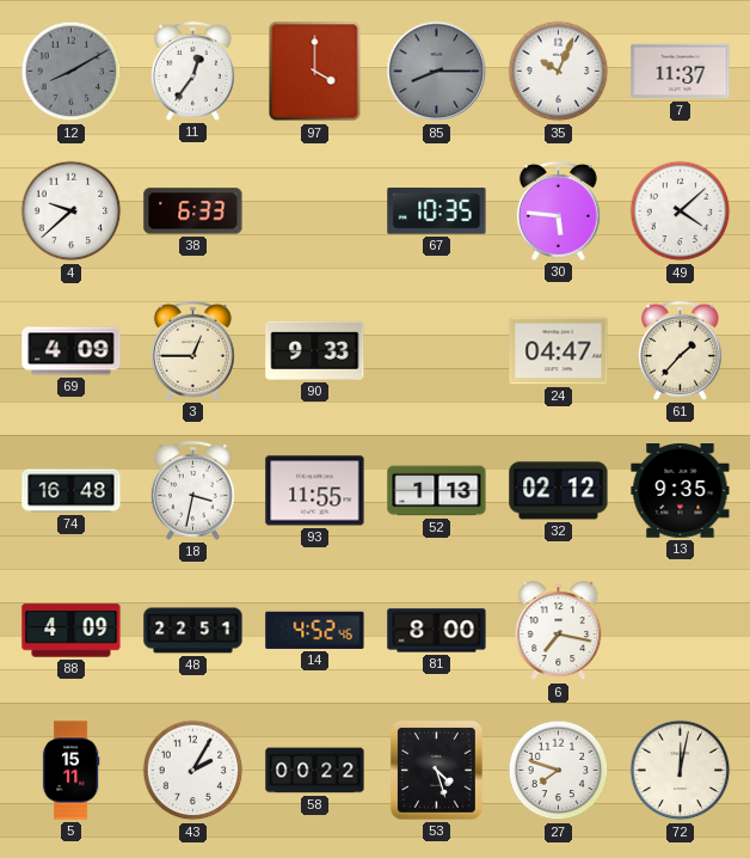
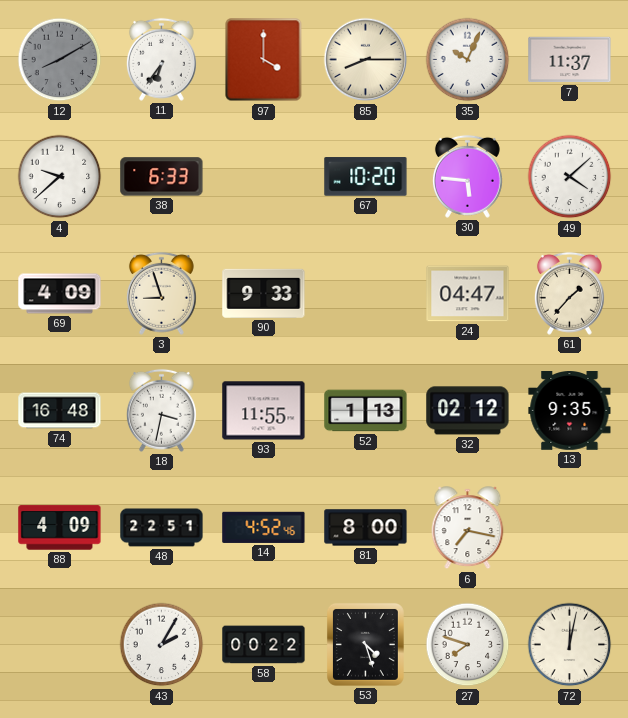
11: 12:36 -> 6:36 (161, 59)
85 dial: grey -> cream (366, 60)
67: 10:35 -> 10:20 (366, 177)
3: 12:45 -> 8:57 (161, 293)
5: 15:11 -> none (70, 771)
